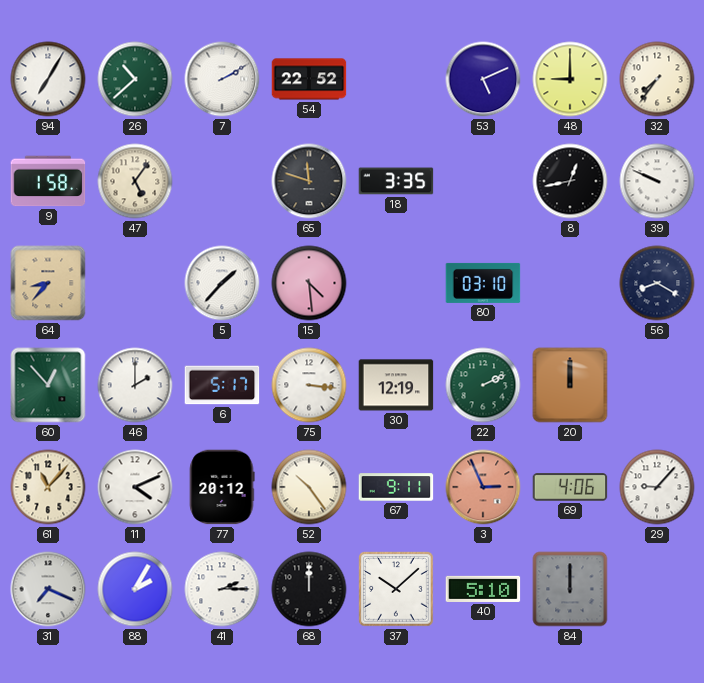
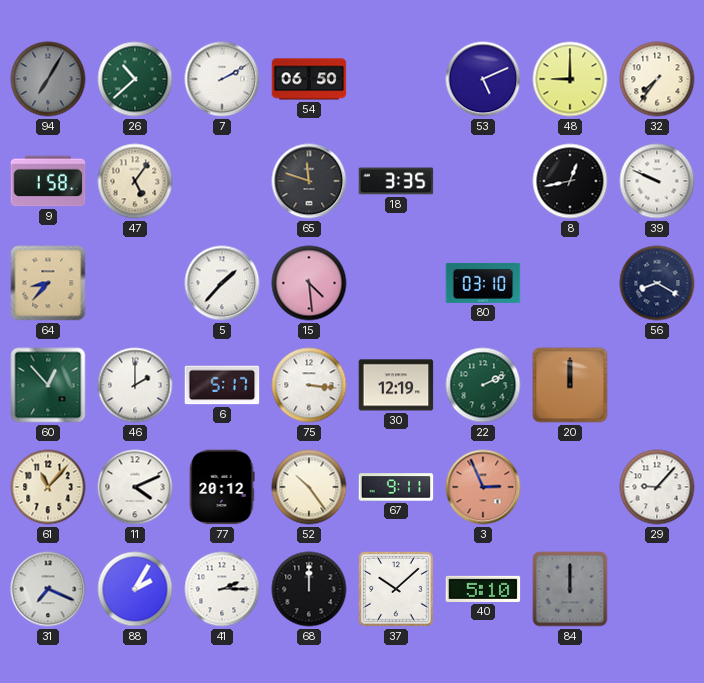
94 dial: white -> grey (48, 79)
54: 22:52 -> 06:50 (309, 79)
69: 4:06 -> none (570, 487)
